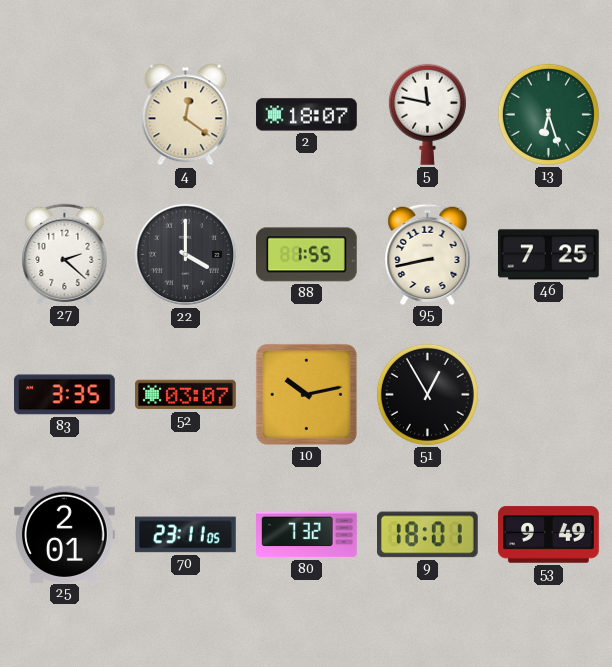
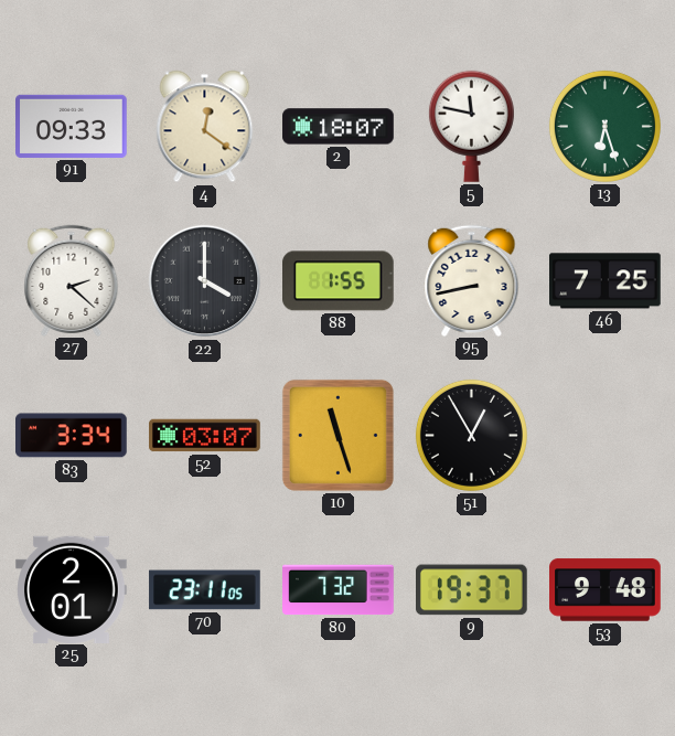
91: none -> 09:33 (72, 126)
83: 3:35 -> 3:34 (72, 436)
10: 10:13 -> 11:27 (337, 435)
9: 18:01 -> 19:37 (472, 590)
53: 9:49 -> 9:48 (606, 590)
